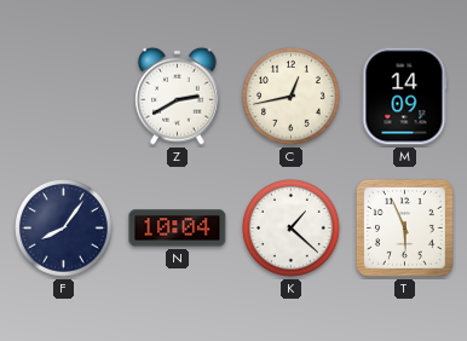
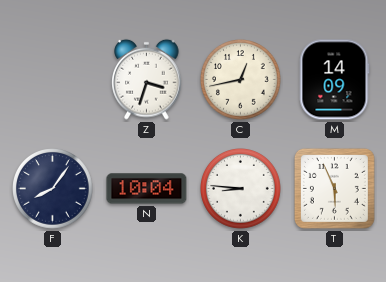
Z: 2:40 -> 3:33 (147, 79)
K: 1:22 -> 8:46 (241, 189)
